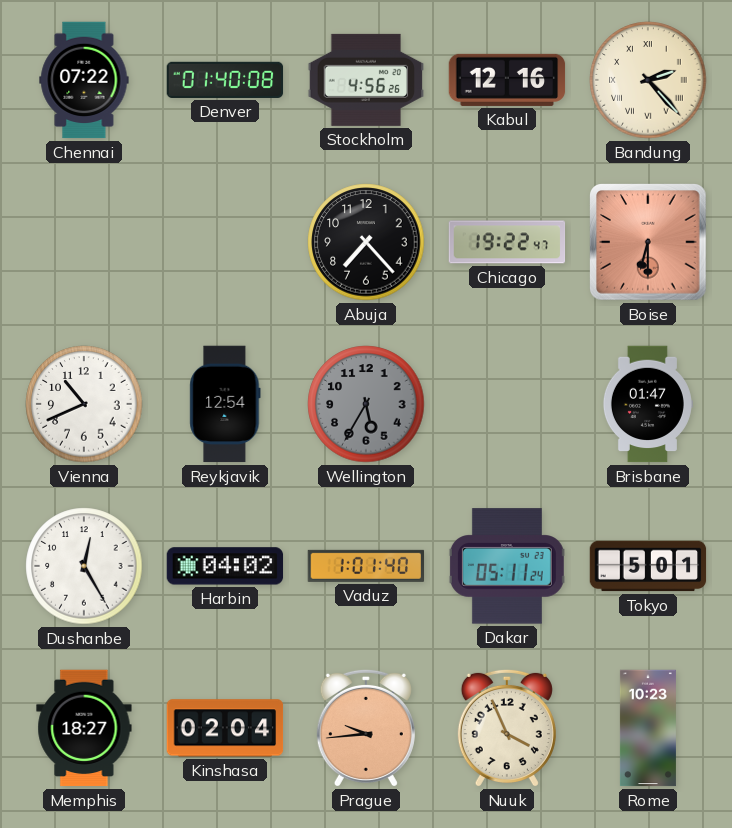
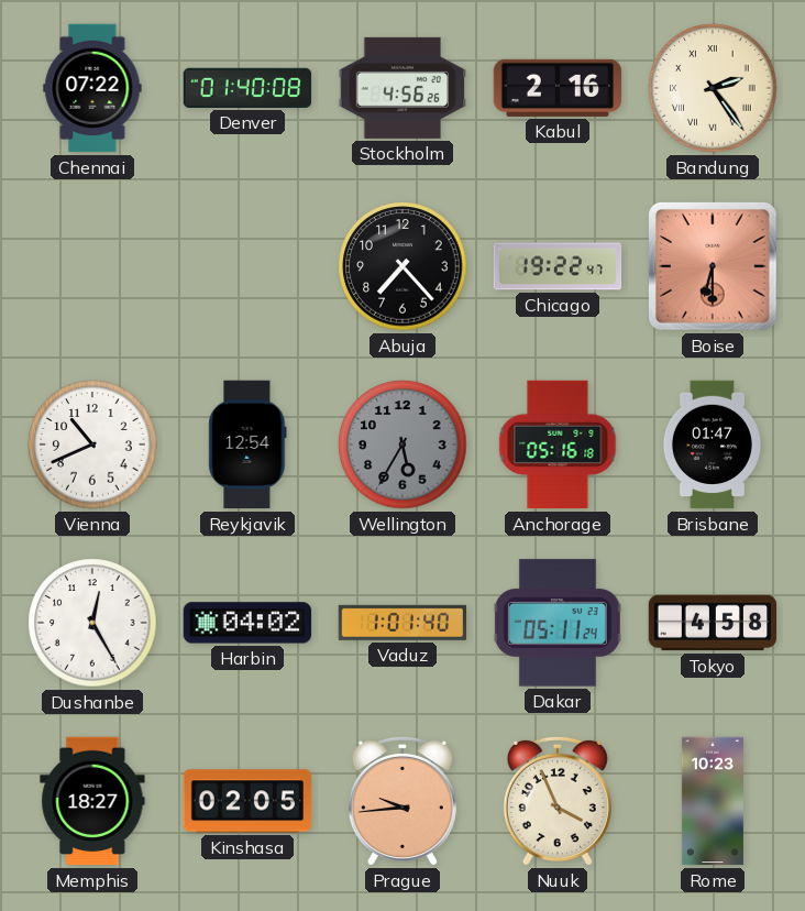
Kabul: 12:16 -> 2:16 (558, 88)
Bandung: 2:23 -> 2:24 (713, 88)
Anchorage: none -> 05:16 (558, 444)
Tokyo: 5:01 -> 4:58 (713, 623)
Kinshasa: 02:04 -> 02:05 (247, 801)
